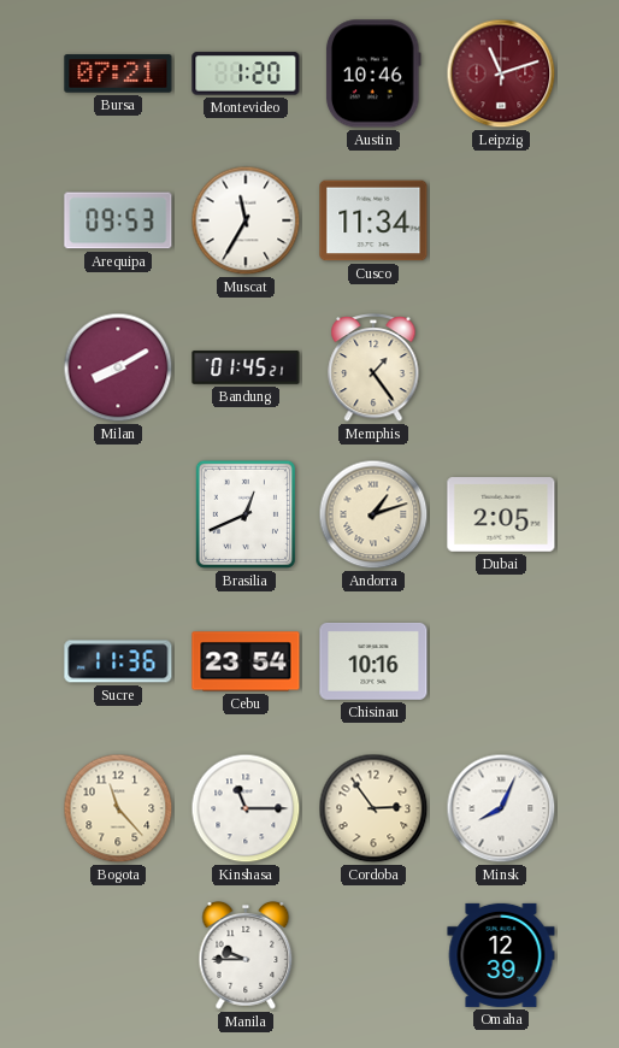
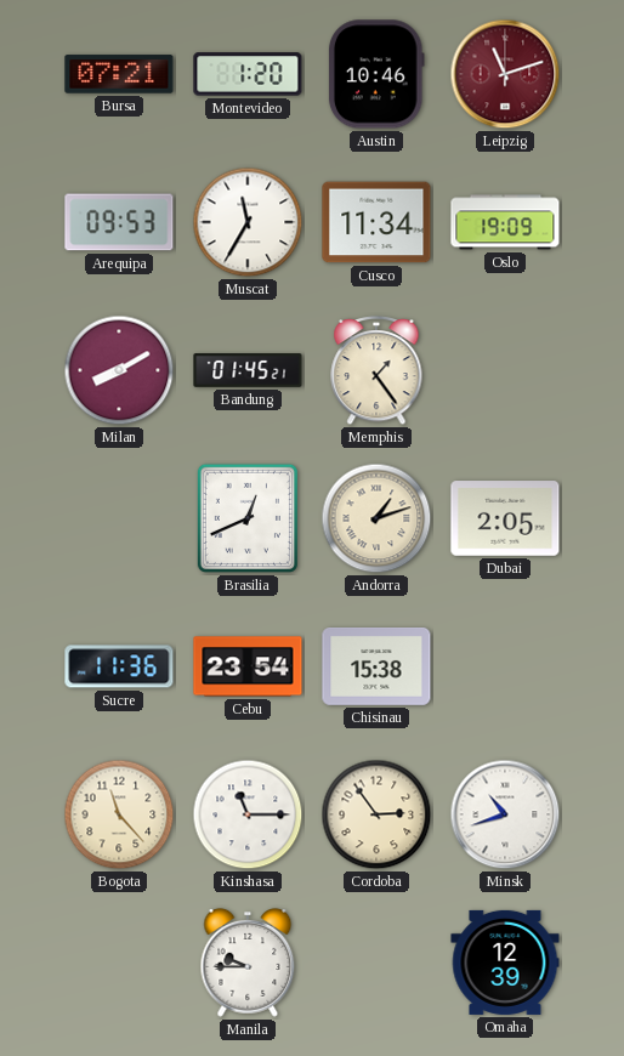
Oslo: none -> 19:09 (505, 222)
Chisinau: 10:16 -> 15:38 (376, 666)
Minsk: 8:04 -> 10:42 (505, 814)
